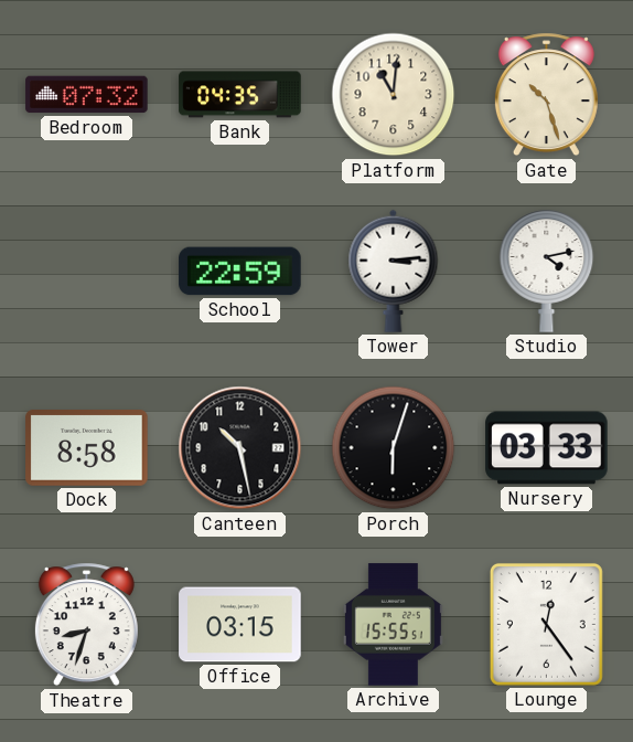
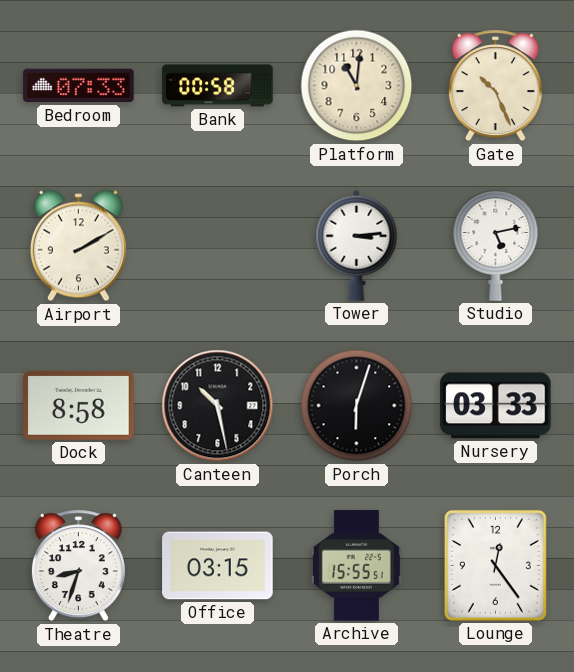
Bedroom: 07:32 -> 07:33 (79, 86)
Bank: 04:35 -> 00:58 (218, 86)
Gate: 10:27 -> 10:26 (495, 86)
Airport: none -> 2:10 (78, 246)
School: 22:59 -> none (240, 272)
Studio: 4:13 -> 5:13 (496, 245)
